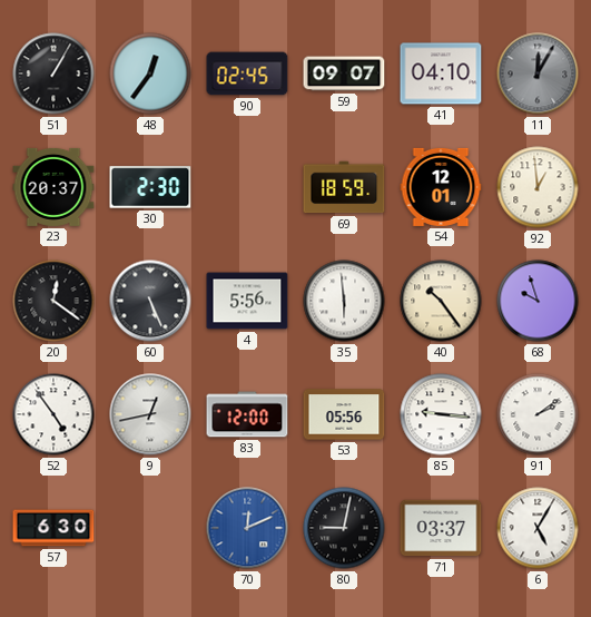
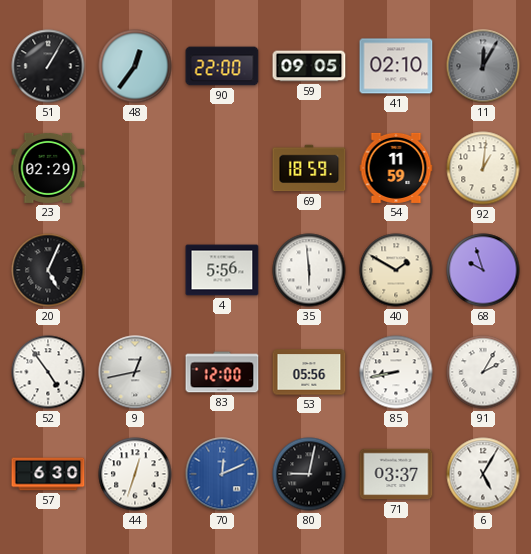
90: 02:45 -> 22:00 (222, 66)
59: 09:07 -> 09:05 (309, 66)
41: 04:10 -> 02:10 (396, 66)
23: 20:37 -> 02:29 (48, 168)
30: 2:30 -> none (150, 187)
54: 12:01 -> 11:59 (396, 168)
92: 12:59 -> 1:01 (483, 168)
20: 12:21 -> 5:04 (48, 270)
60: 5:26 -> none (150, 301)
40: 10:24 -> 1:50 (396, 270)
85: 9:16 -> 8:43 (396, 372)
91: 2:09 -> 2:05 (483, 372)
44: none -> 12:33 (135, 474)
